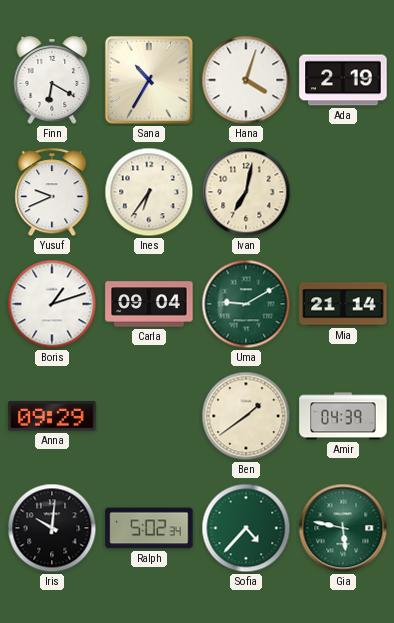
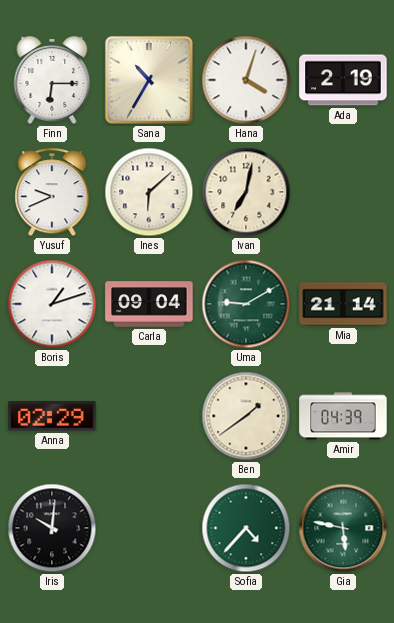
Finn: 6:20 -> 6:15 (52, 80)
Ines: 6:36 -> 6:08 (149, 192)
Anna: 09:29 -> 02:29 (52, 416)
Ralph: 5:02 -> none (149, 528)
